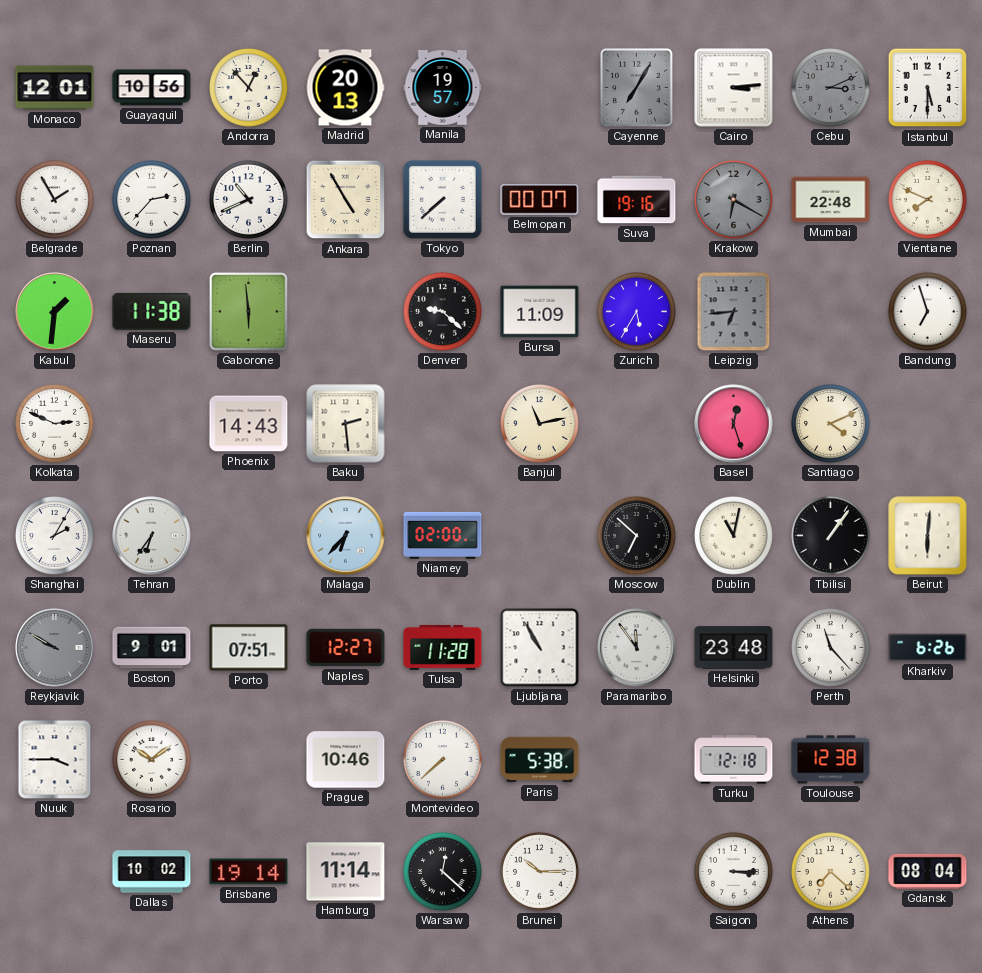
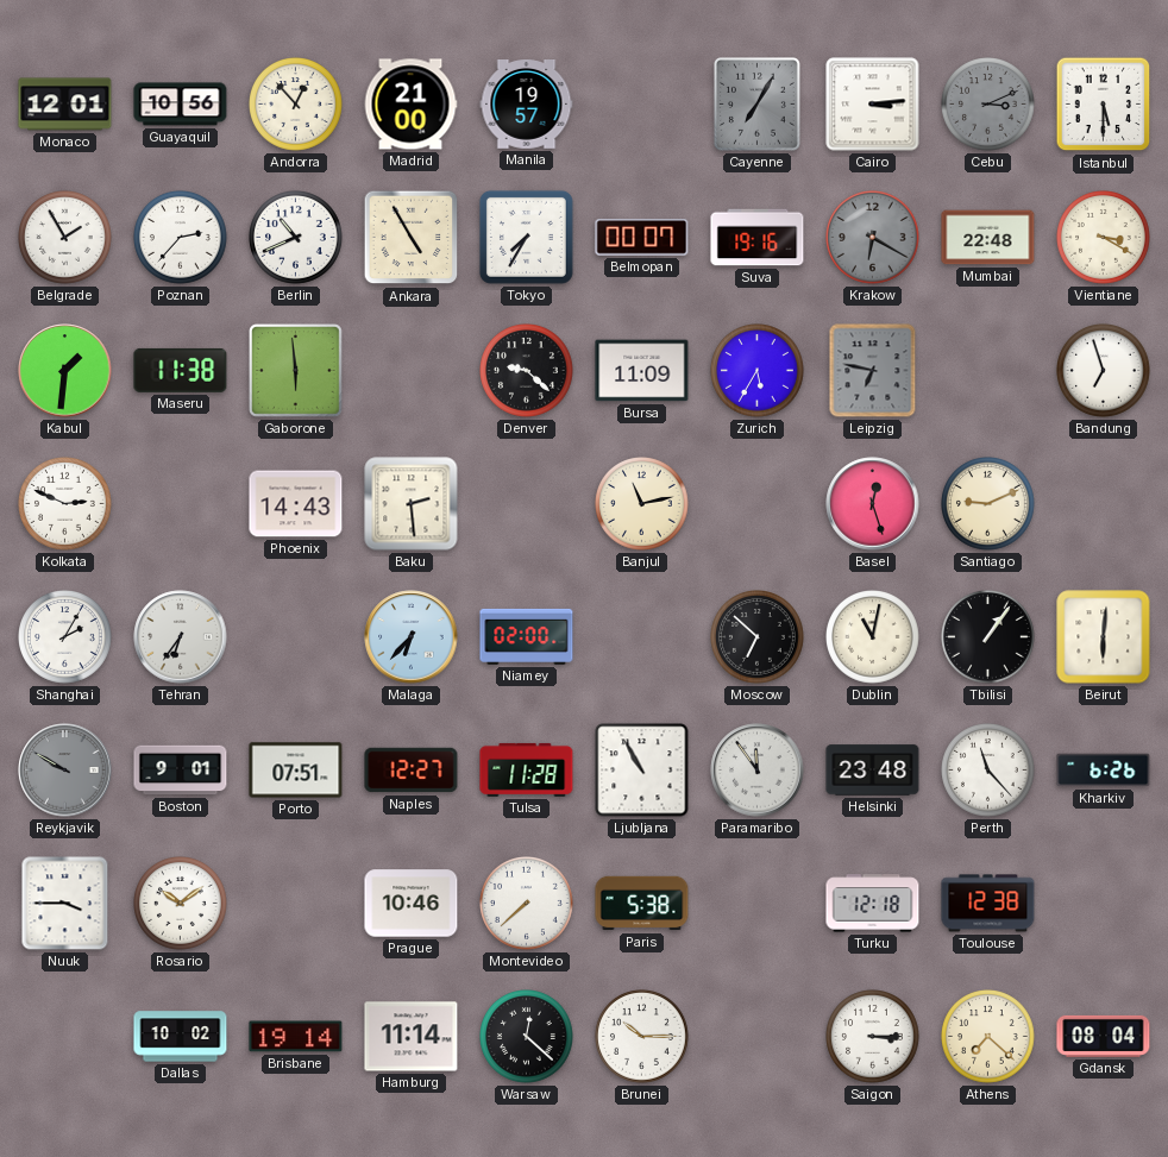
Madrid: 20:13 -> 21:00 (410, 105)
Tokyo: 7:38 -> 7:35 (526, 237)
Vientiane: 7:49 -> 3:20 (1104, 238)
Leipzig: 6:44 -> 6:47 (873, 371)
Santiago: 4:11 -> 9:11 (988, 504)
